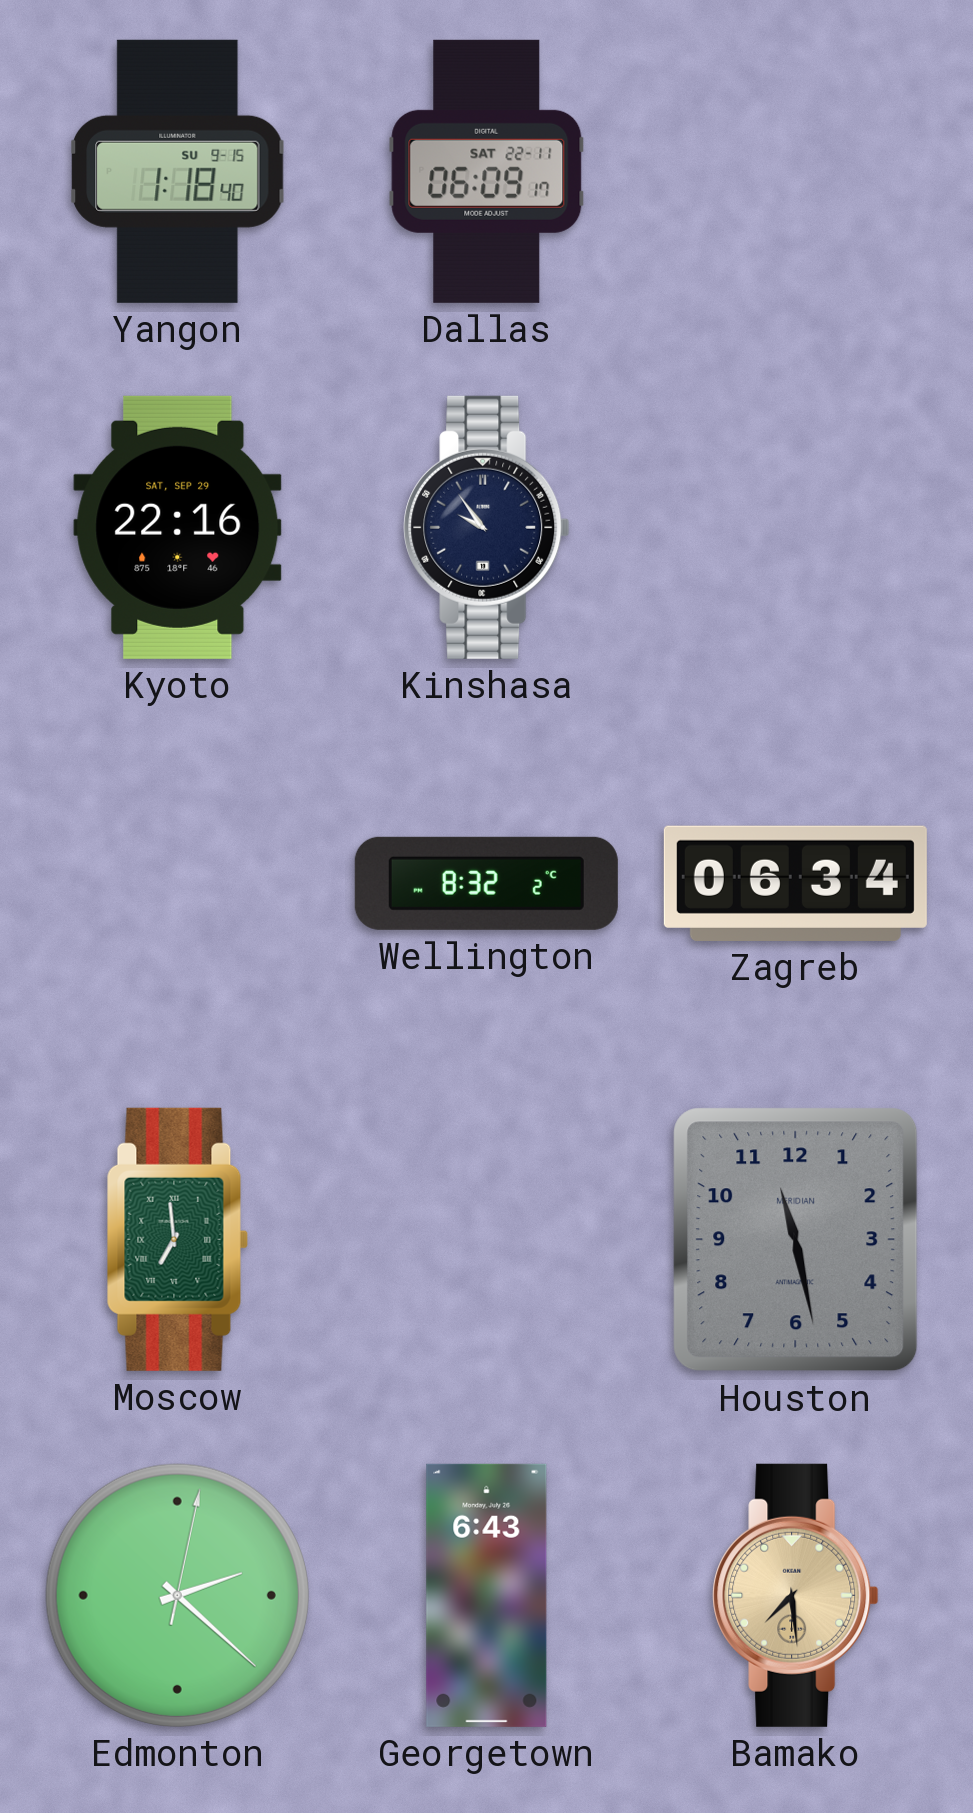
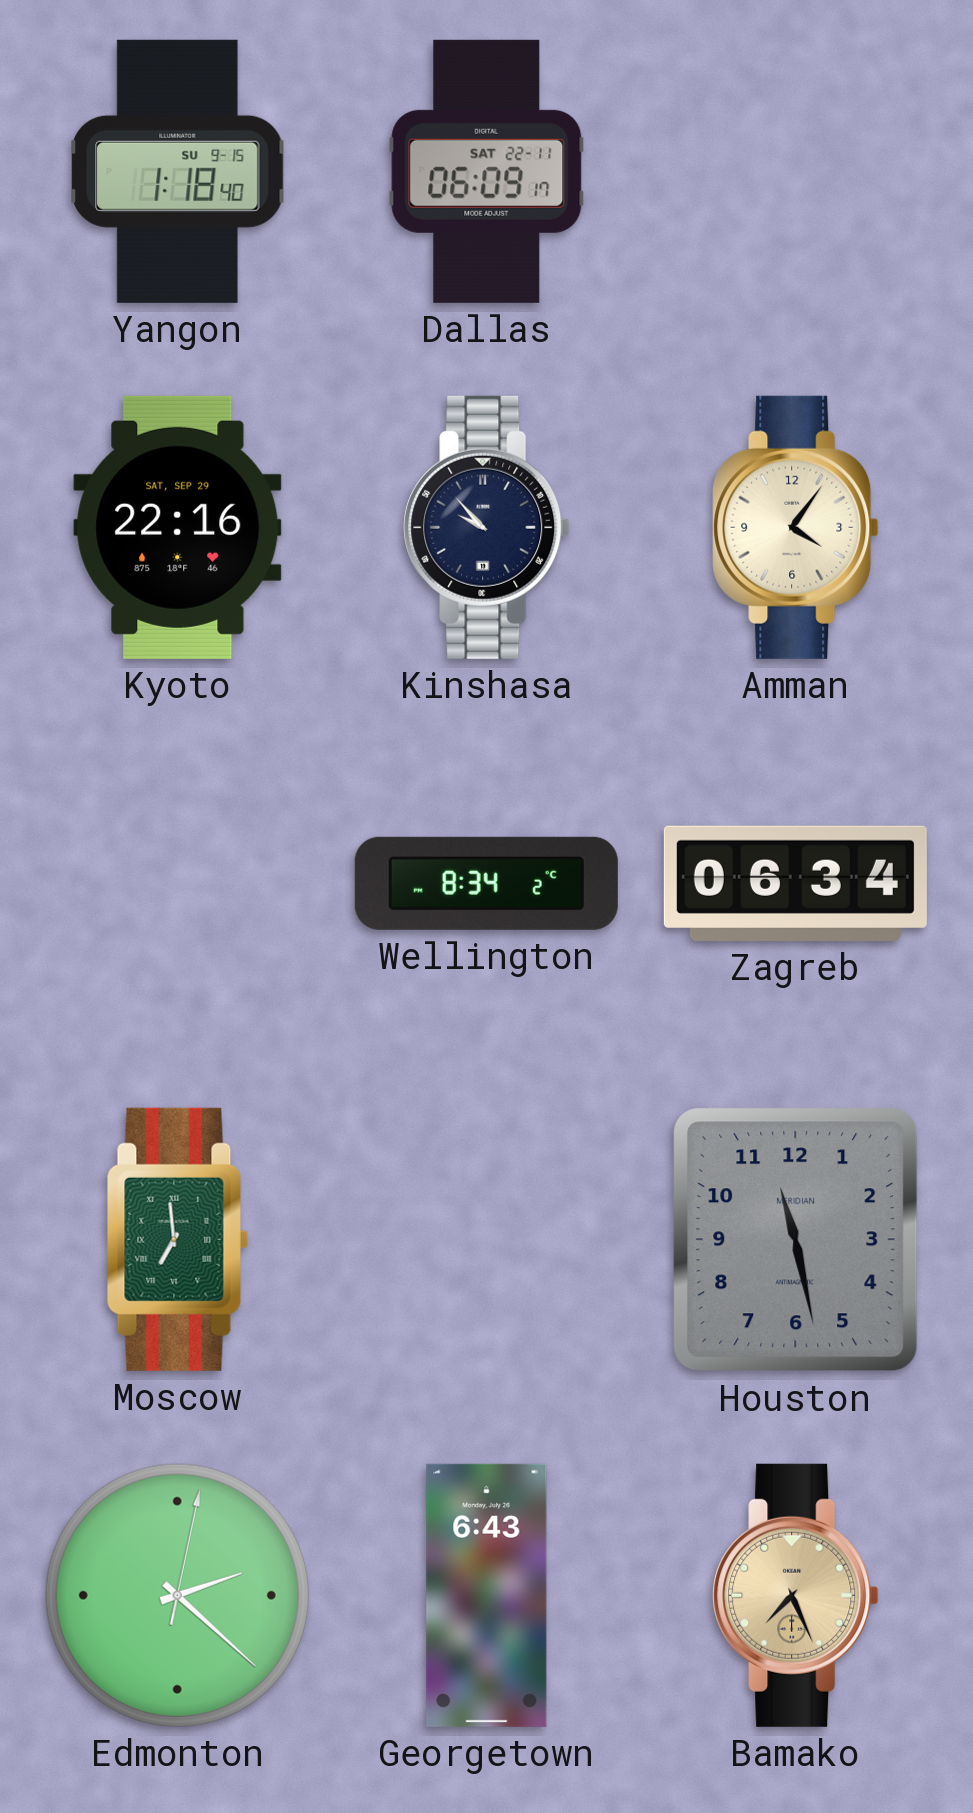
Kinshasa: 9:54 -> 9:53 (487, 527)
Amman: none -> 4:06 (796, 527)
Wellington: 8:32 -> 8:34 (486, 883)
Bamako: 7:29 -> 7:26 (796, 1595)
